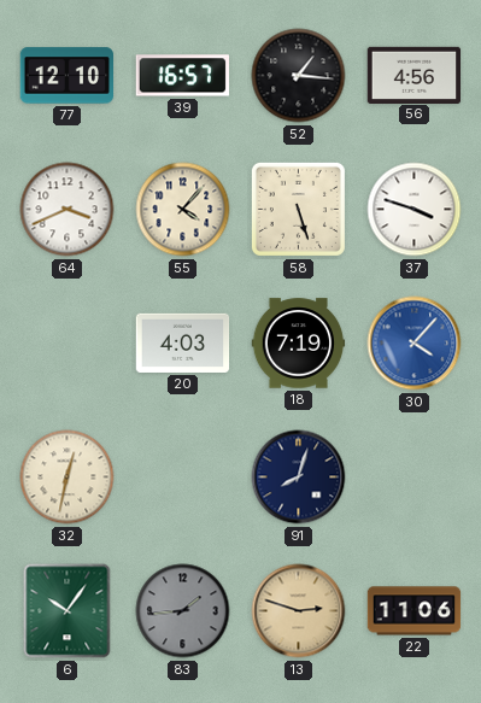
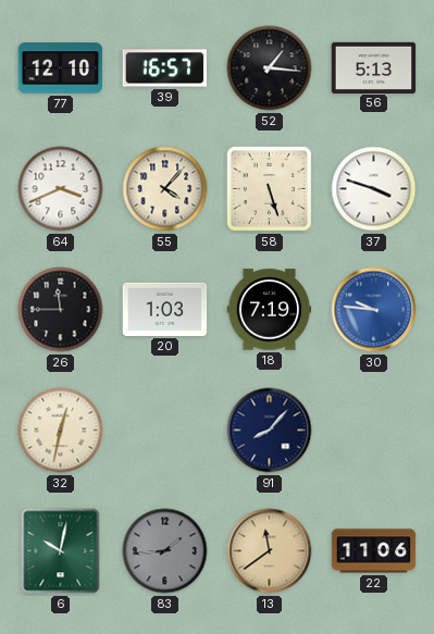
56: 4:56 -> 5:13 (374, 67)
26: none -> 11:45 (61, 310)
20: 4:03 -> 1:03 (165, 309)
30: 4:07 -> 9:46 (374, 310)
91: 8:03 -> 8:07 (270, 431)
6: 10:06 -> 10:02 (61, 551)
13: 2:48 -> 11:39 (270, 551)
